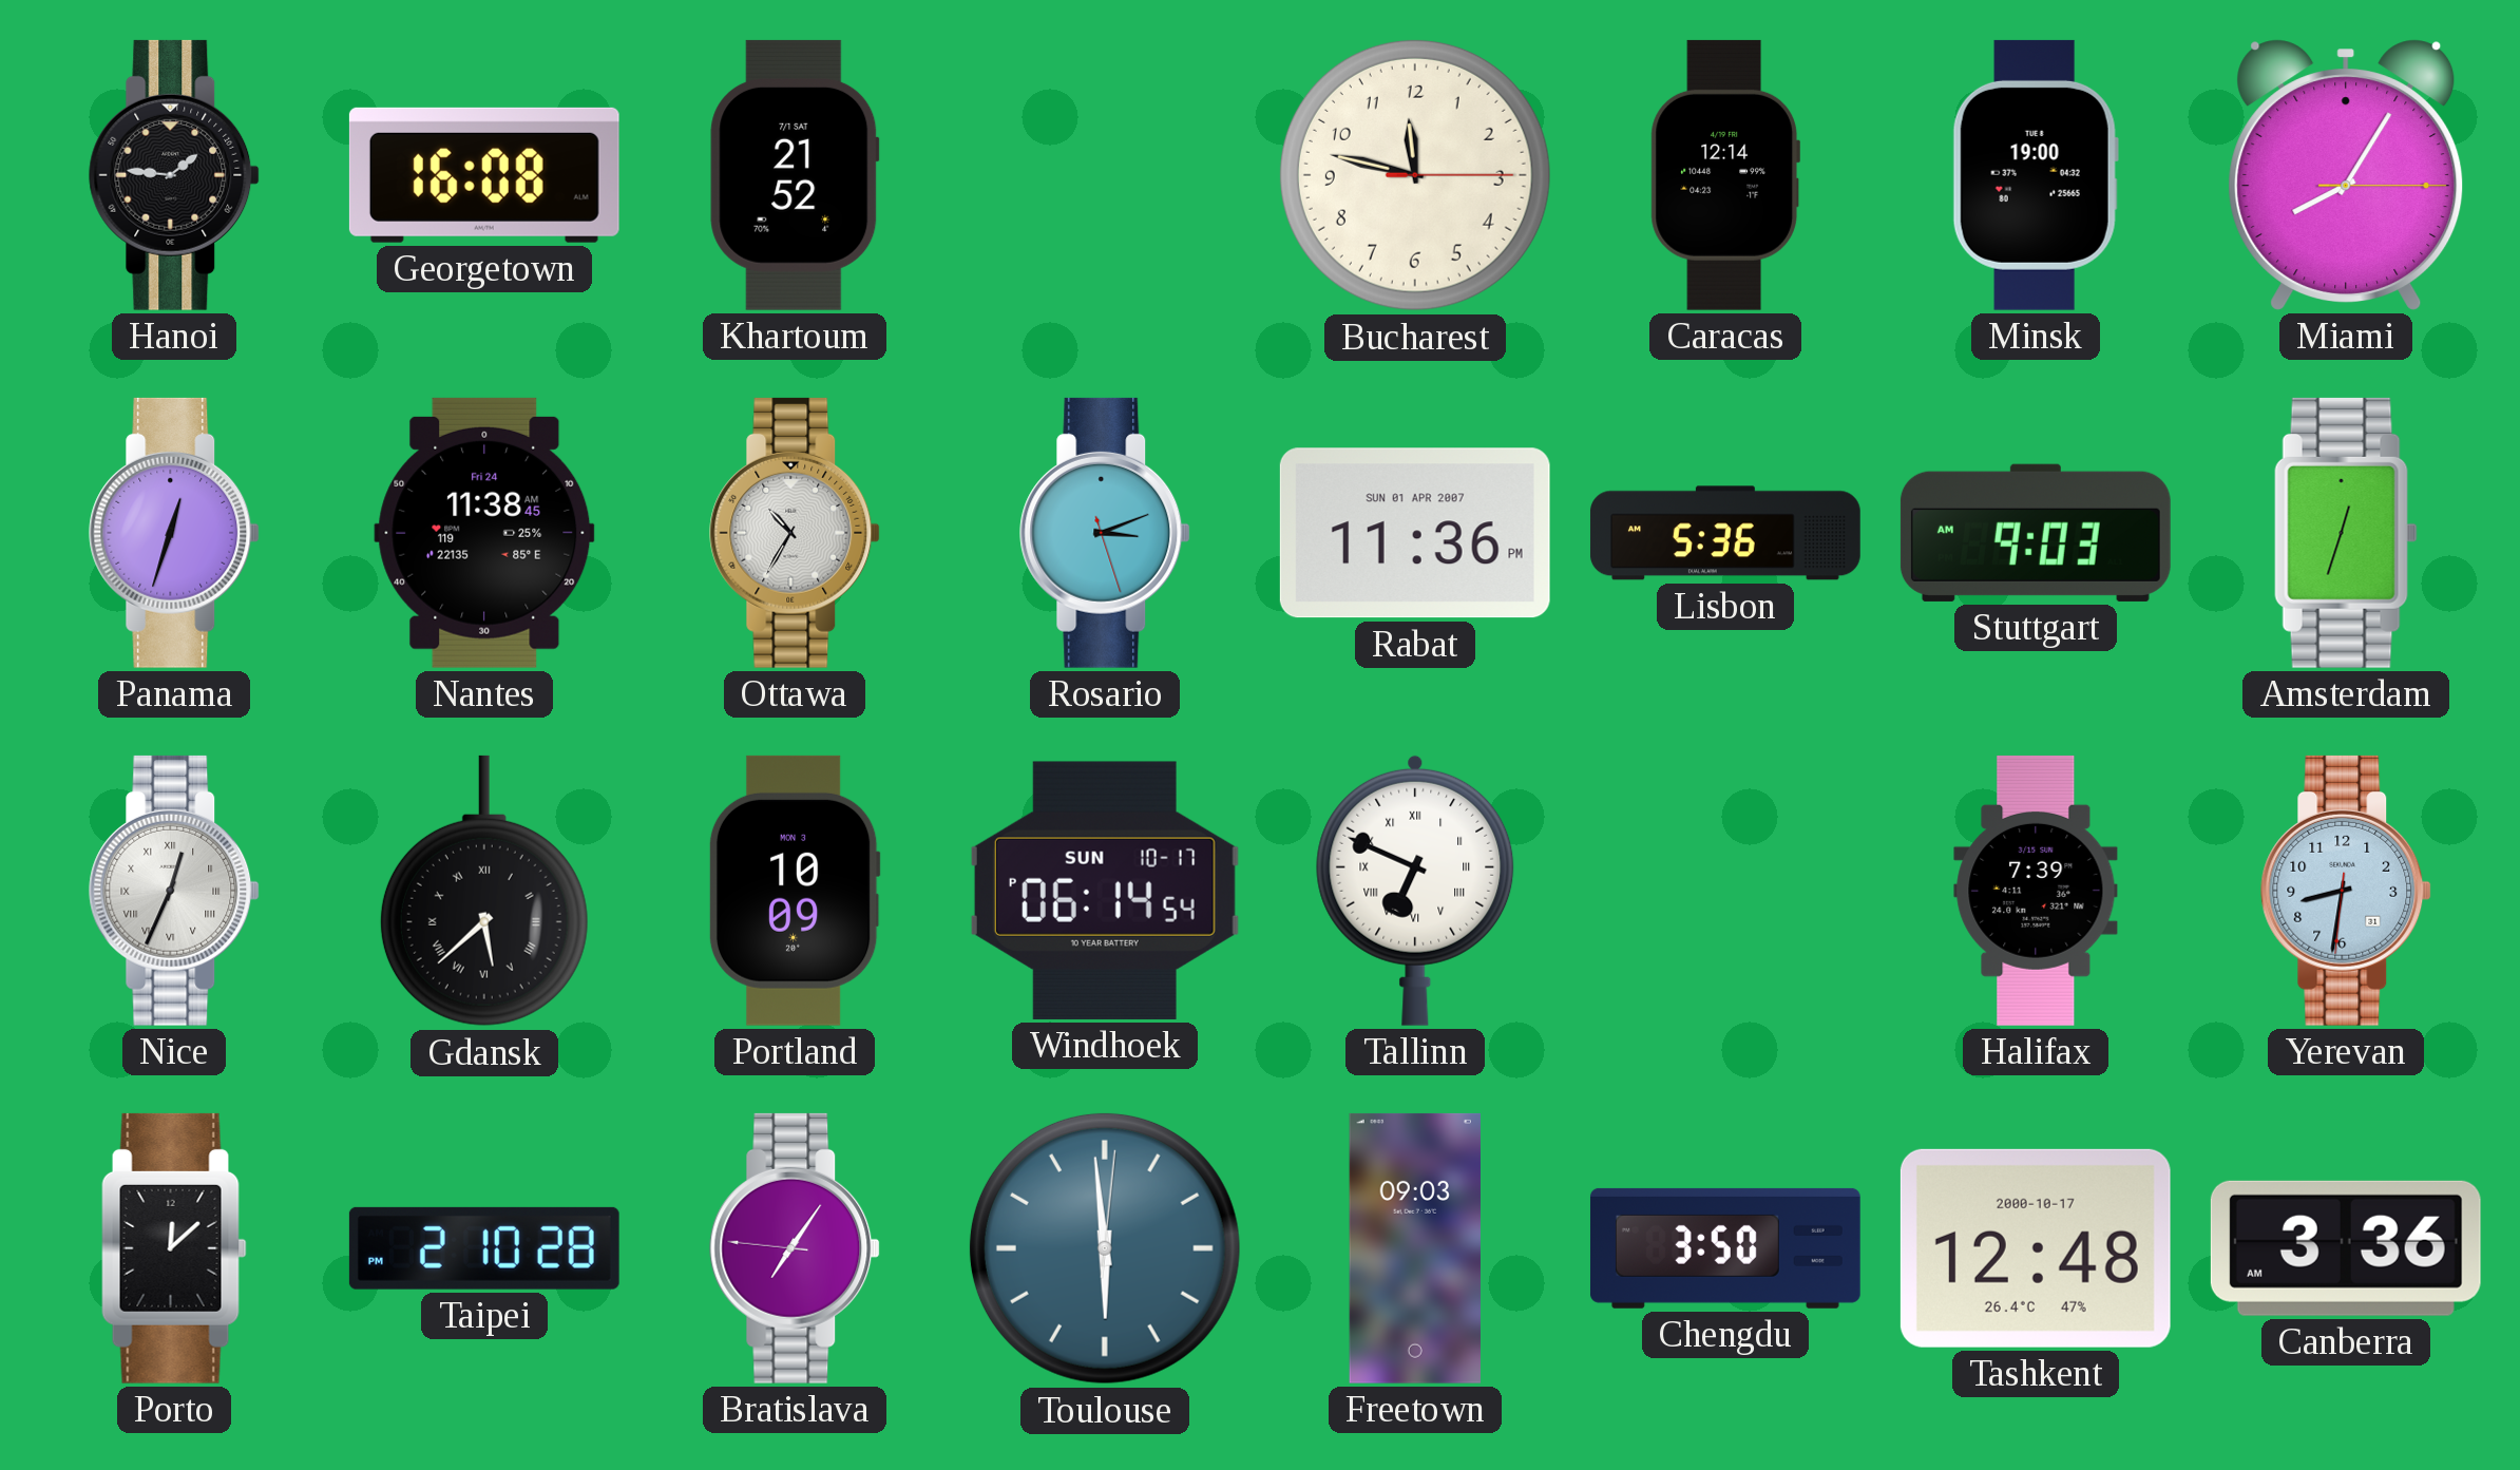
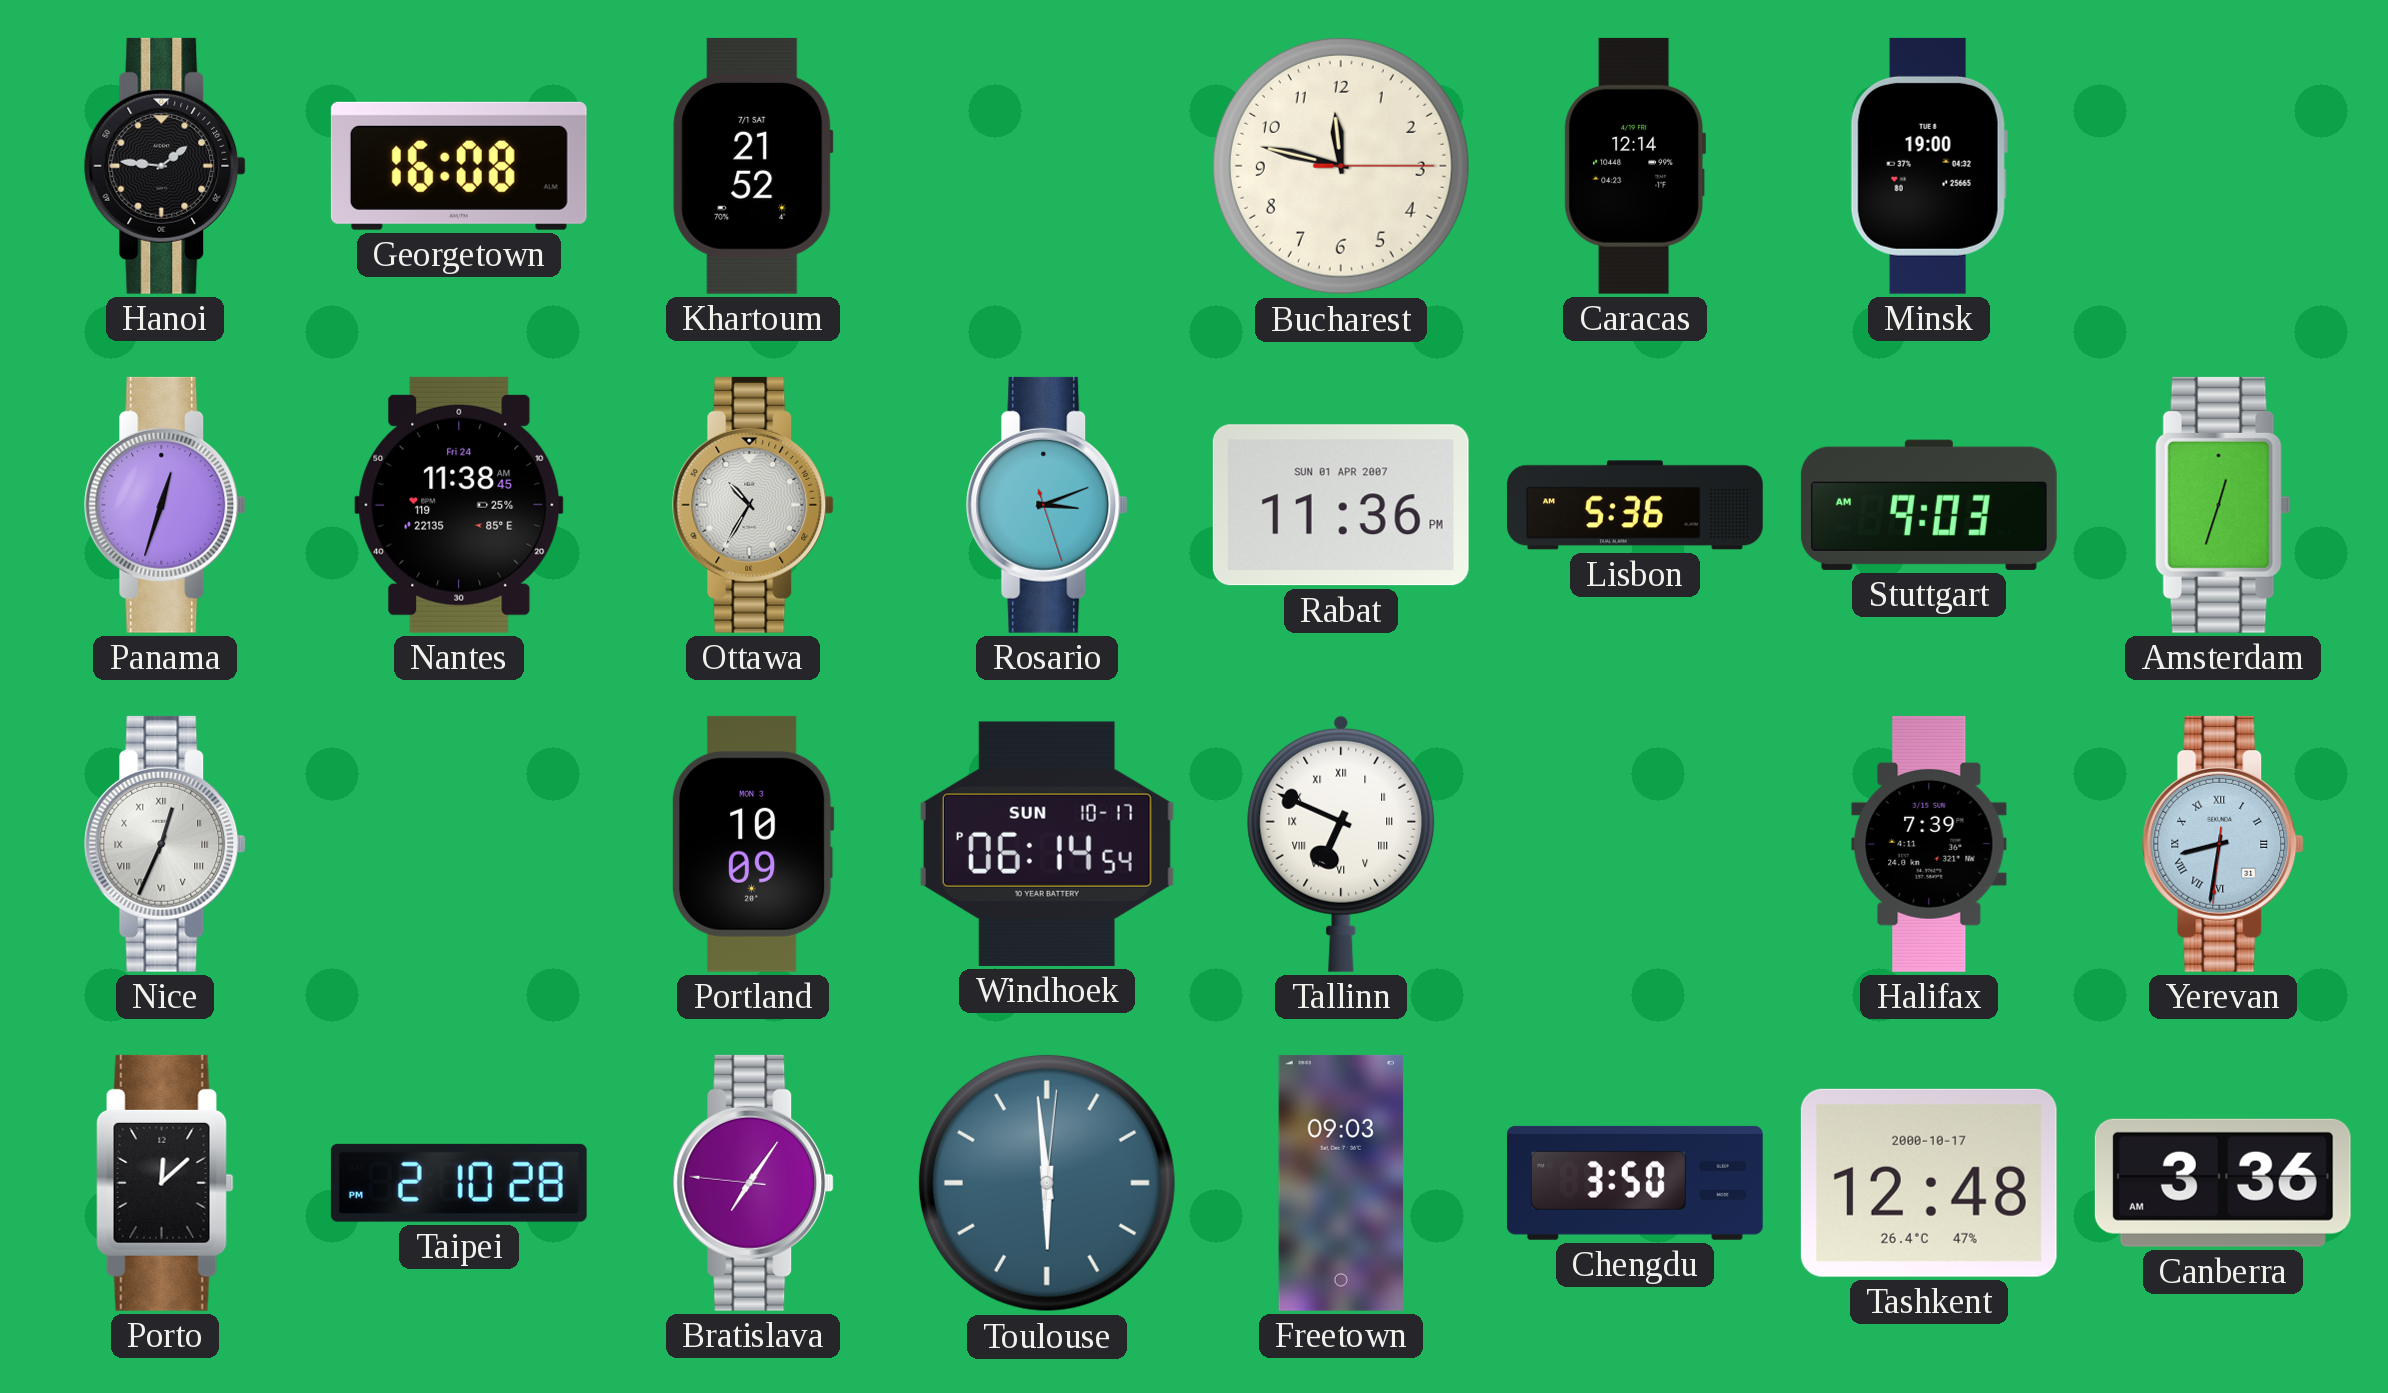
Miami: 8:05 -> none (2346, 175)
Gdansk: 5:38 -> none (484, 891)
Yerevan numerals: Arabic -> Roman (2223, 844)
